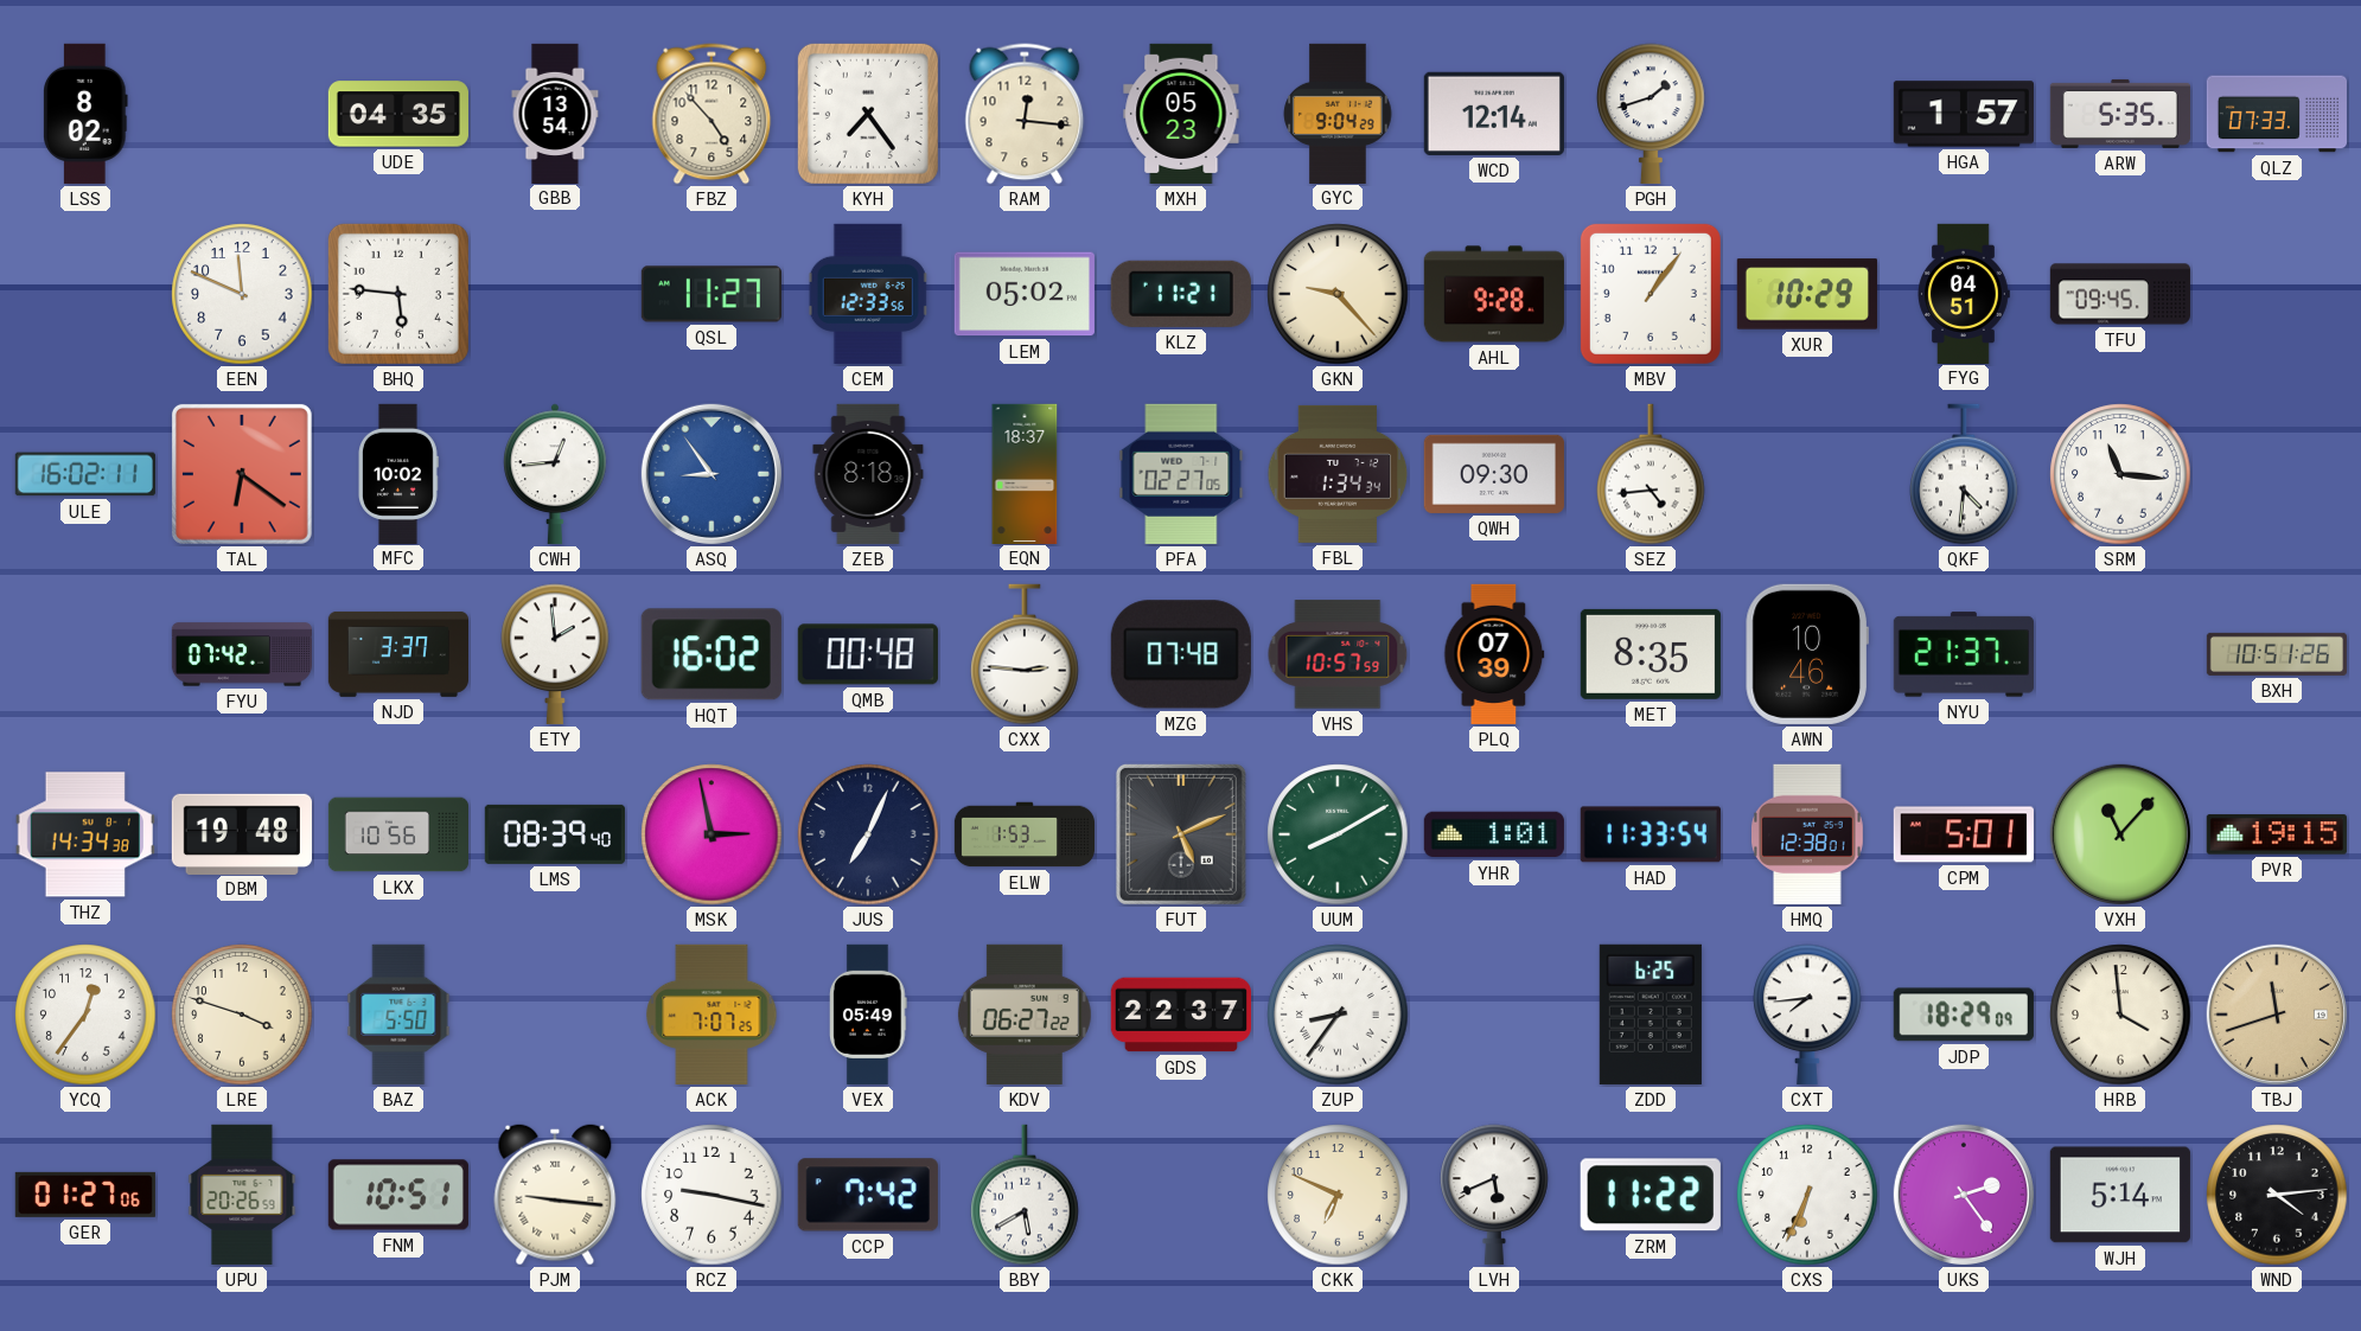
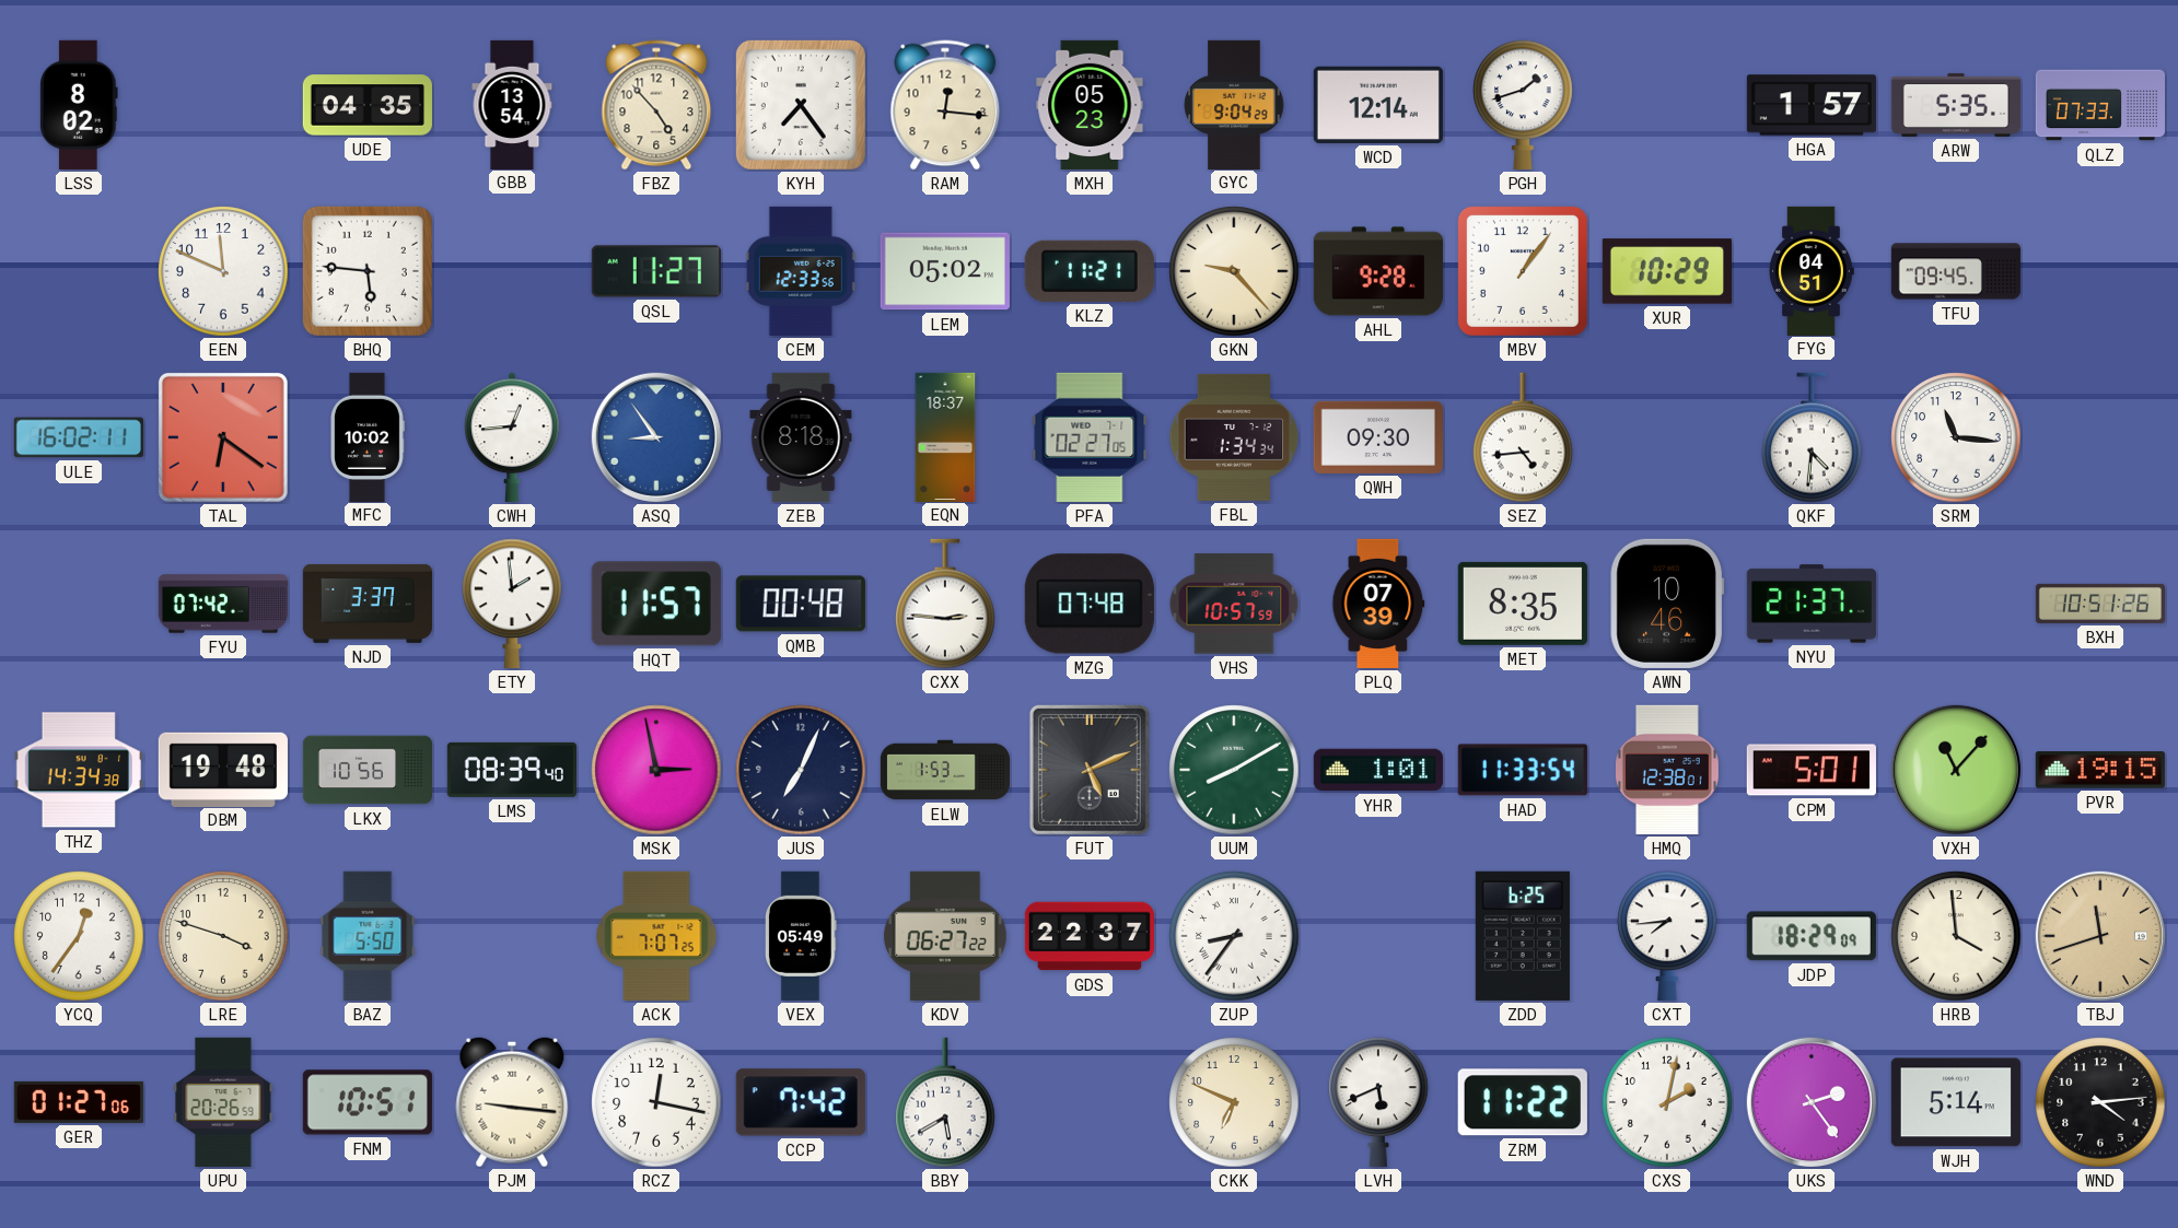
HQT: 16:02 -> 11:57 (656, 604)
RCZ: 9:17 -> 12:17 (656, 1102)
CXS: 6:34 -> 2:02 (1667, 1102)
